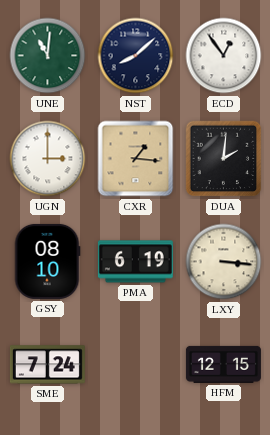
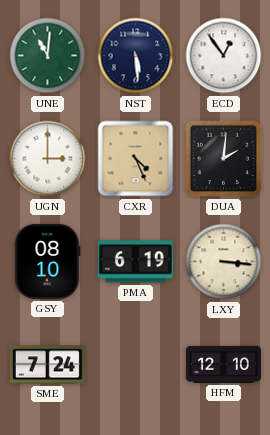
NST: 8:08 -> 5:29 (136, 56)
CXR: 1:16 -> 4:26 (136, 159)
HFM: 12:15 -> 12:10 (223, 364)
